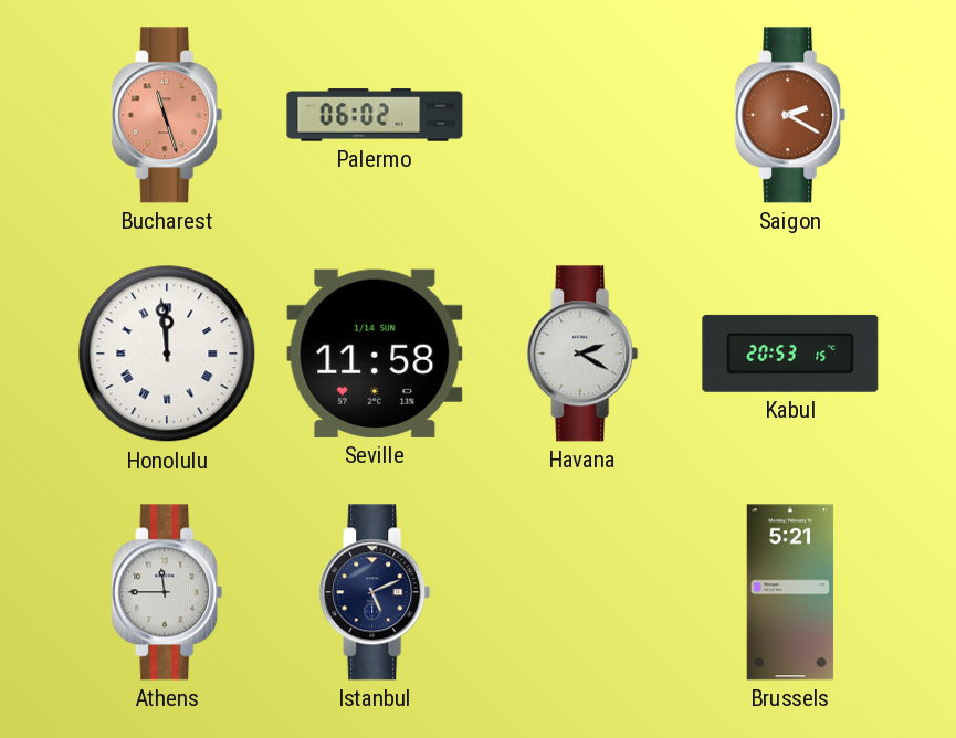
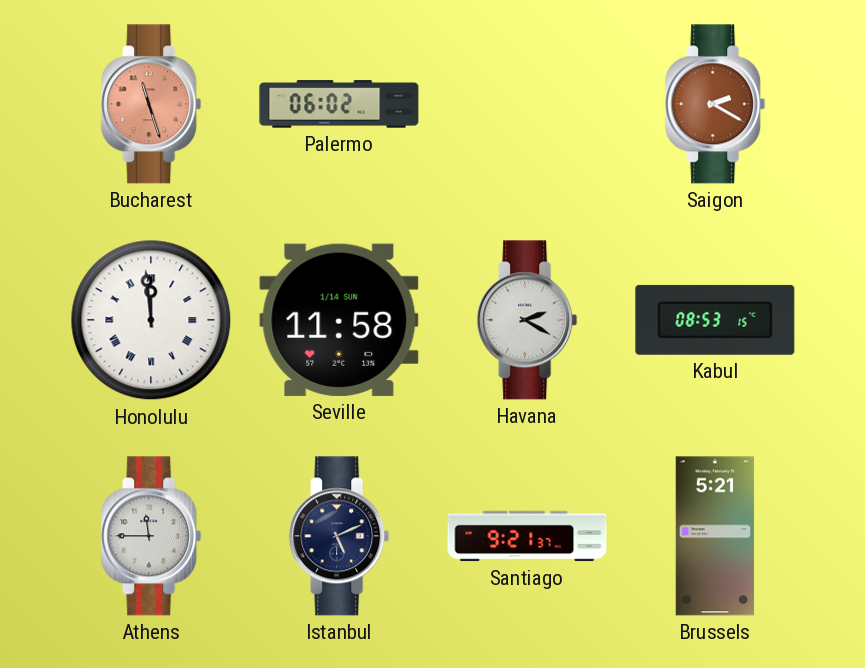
Kabul: 20:53 -> 08:53 (715, 320)
Santiago: none -> 9:21 (527, 536)
